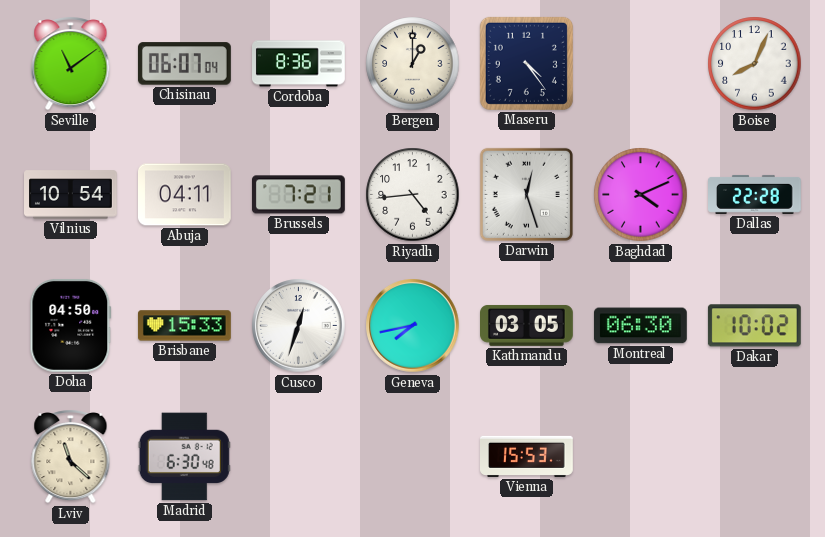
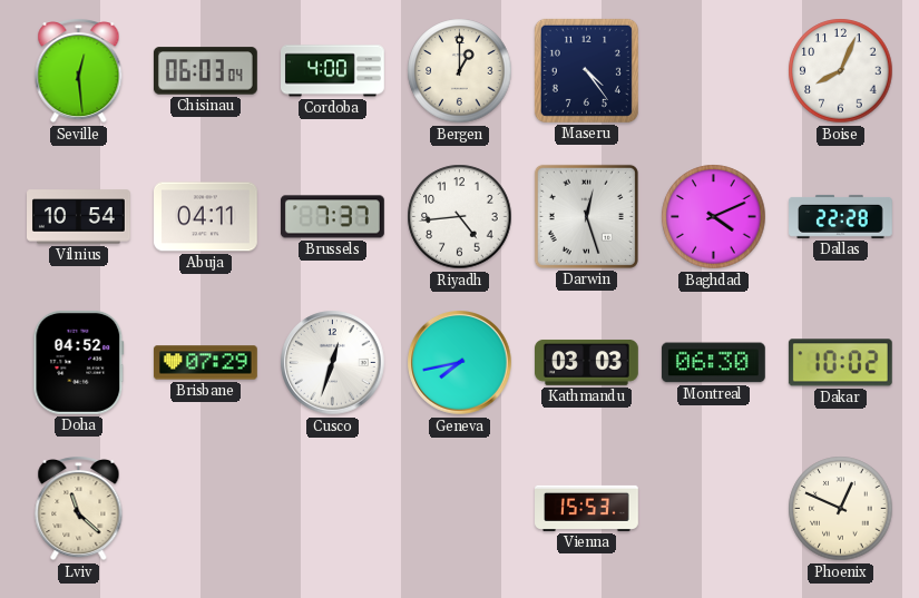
Seville: 11:09 -> 12:29 (79, 71)
Chisinau: 06:07 -> 06:03 (205, 71)
Cordoba: 8:36 -> 4:00 (333, 71)
Brussels: 7:21 -> 7:37 (332, 217)
Doha: 04:50 -> 04:52 (79, 362)
Brisbane: 15:33 -> 07:29 (205, 363)
Kathmandu: 03:05 -> 03:03 (587, 362)
Madrid: 6:30 -> none (184, 457)
Phoenix: none -> 12:49 (841, 509)
